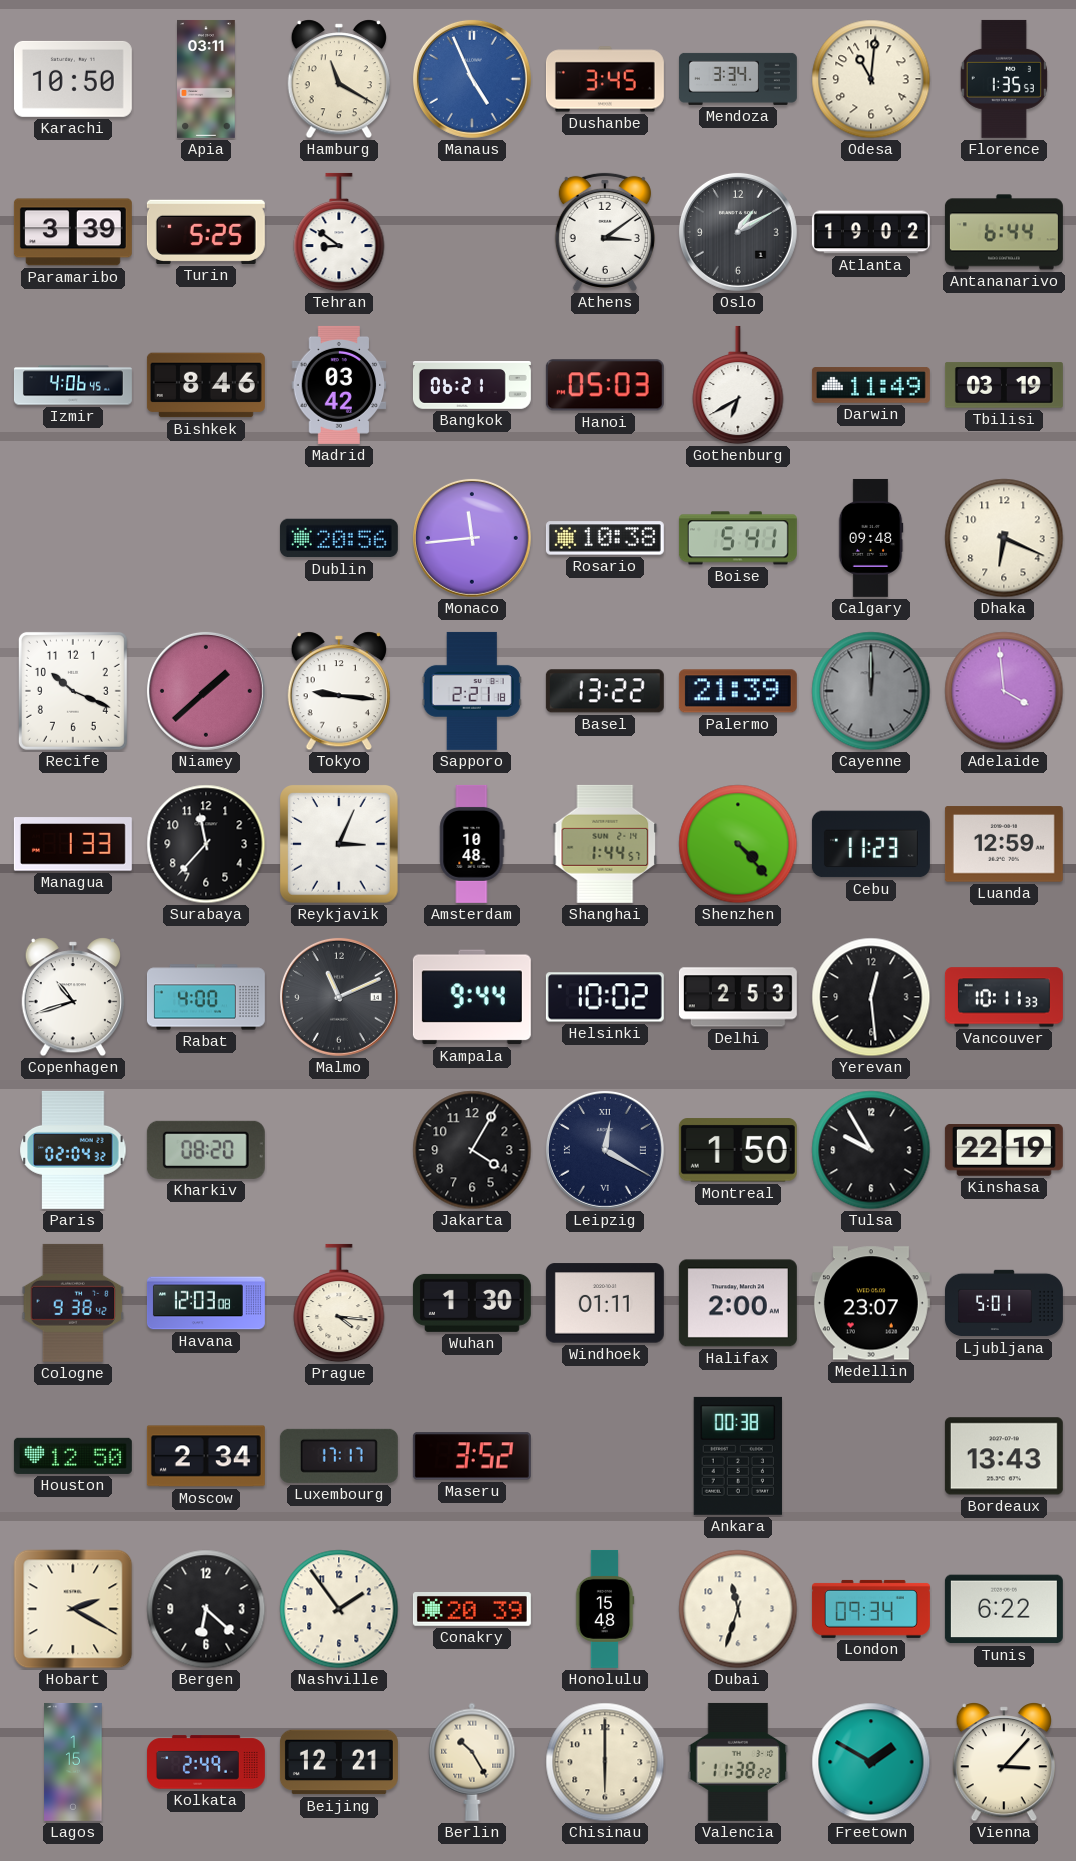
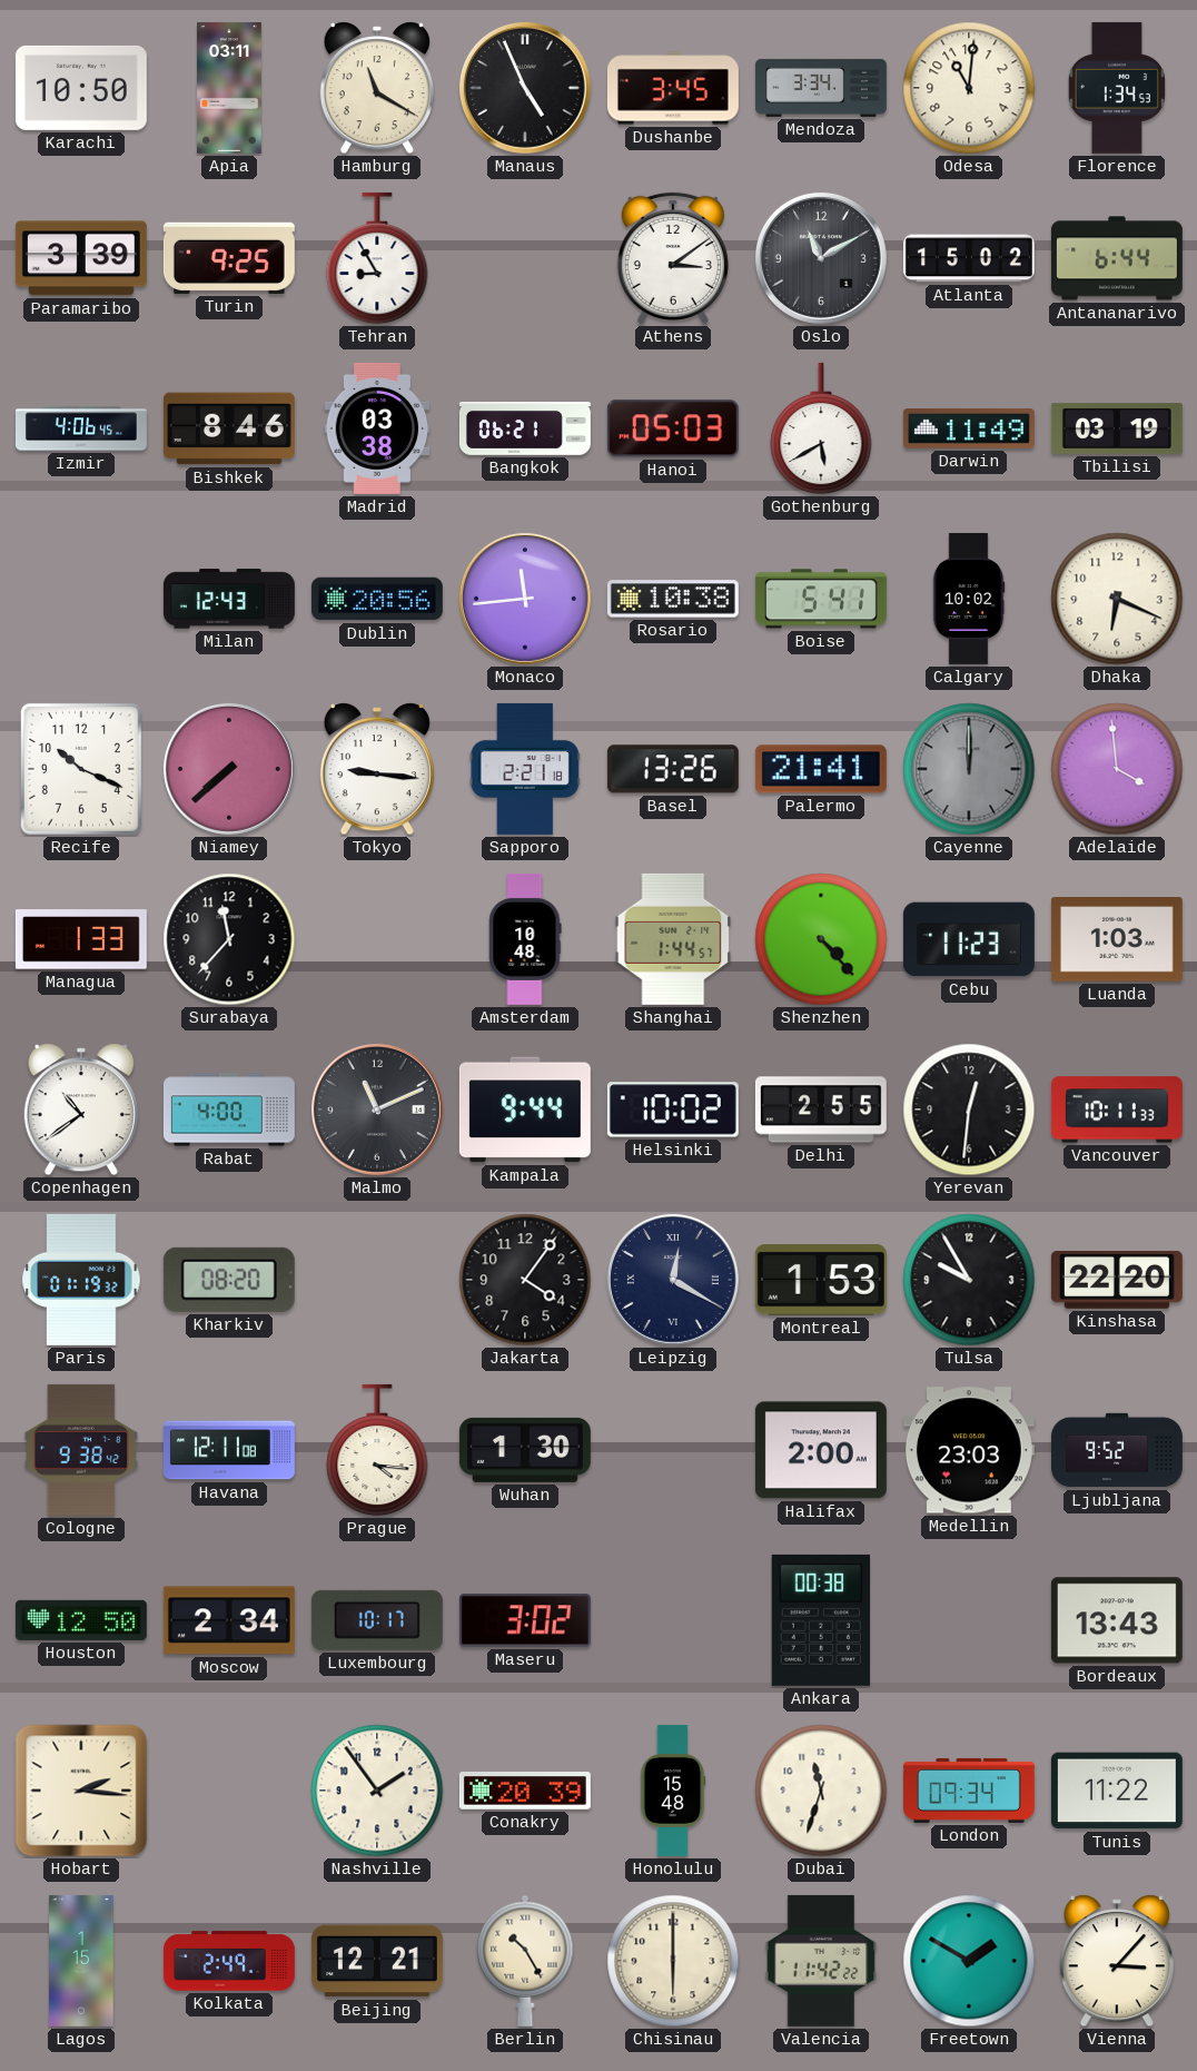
Manaus dial: blue -> black (525, 88)
Florence: 1:35 -> 1:34 (1117, 88)
Turin: 5:25 -> 9:25 (229, 258)
Tehran: 8:51 -> 8:55 (377, 258)
Oslo: 1:10 -> 11:10 (821, 258)
Atlanta: 19:02 -> 15:02 (969, 258)
Madrid: 03:42 -> 03:38 (377, 428)
Gothenburg: 6:40 -> 5:40 (821, 428)
Milan: none -> 12:43 (229, 599)
Calgary: 09:48 -> 10:02 (969, 599)
Niamey: 1:38 -> 7:38 (229, 769)
Basel: 13:22 -> 13:26 (673, 769)
Palermo: 21:39 -> 21:41 (821, 769)
Reykjavik: 3:04 -> none (340, 844)
Luanda: 12:59 -> 1:03 (1117, 939)
Copenhagen: 10:42 -> 10:39 (81, 1110)
Delhi: 2:53 -> 2:55 (821, 1110)
Yerevan: 12:29 -> 12:31 (969, 1110)
Paris: 02:04 -> 01:19 (81, 1280)
Jakarta: 4:05 -> 4:06 (525, 1280)
Montreal: 1:50 -> 1:53 (821, 1280)
Kinshasa: 22:19 -> 22:20 (1117, 1281)
Havana: 12:03 -> 12:11 (229, 1450)
Windhoek: 01:11 -> none (605, 1303)
Medellin: 23:07 -> 23:03 (969, 1450)
Ljubljana: 5:01 -> 9:52 (1117, 1450)
Luxembourg: 17:17 -> 10:17 (377, 1620)
Maseru: 3:52 -> 3:02 (525, 1620)
Hobart: 2:20 -> 2:16 (81, 1791)
Bergen: 6:22 -> none (206, 1609)
Tunis: 6:22 -> 11:22 (1117, 1791)
Valencia: 11:38 -> 11:42 (821, 1961)
